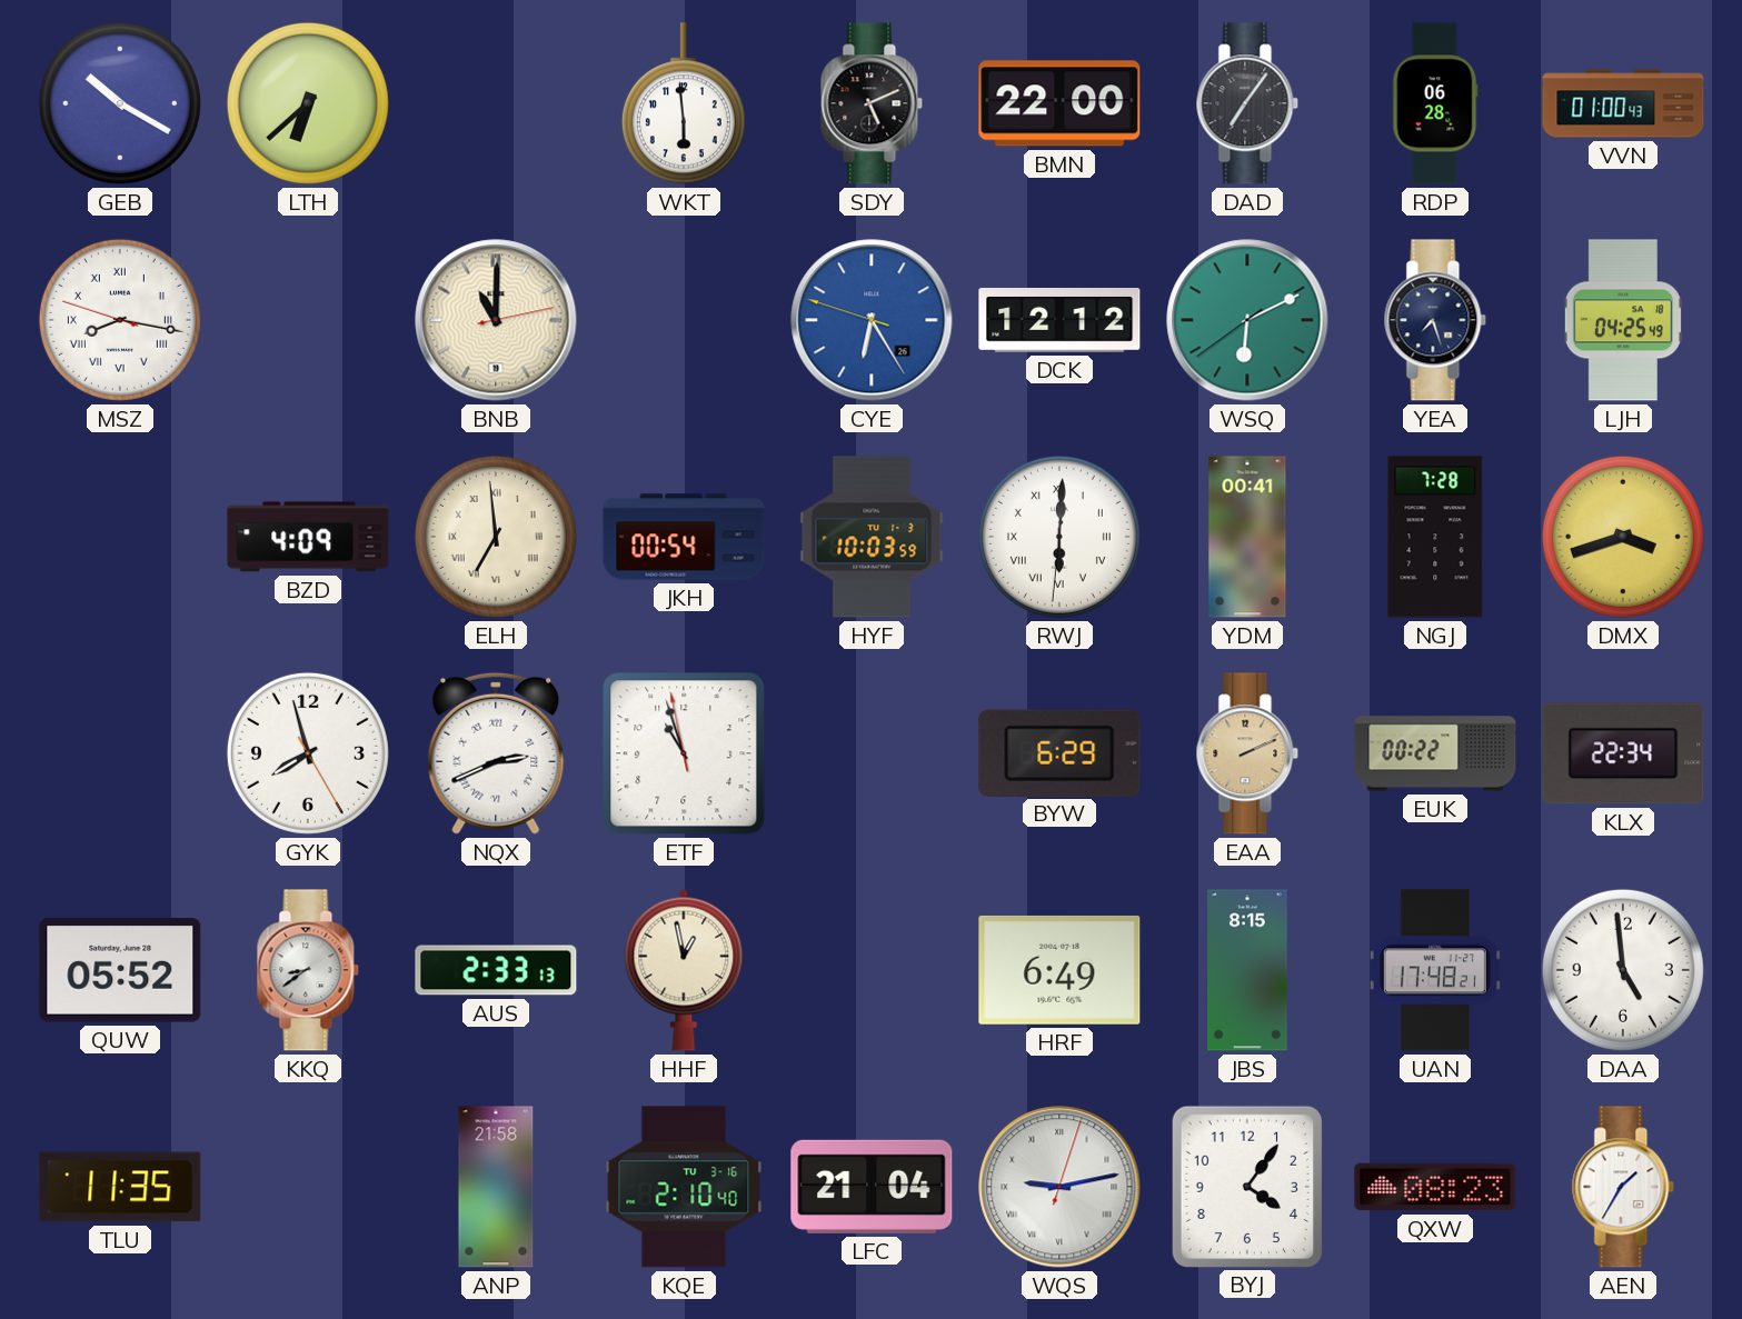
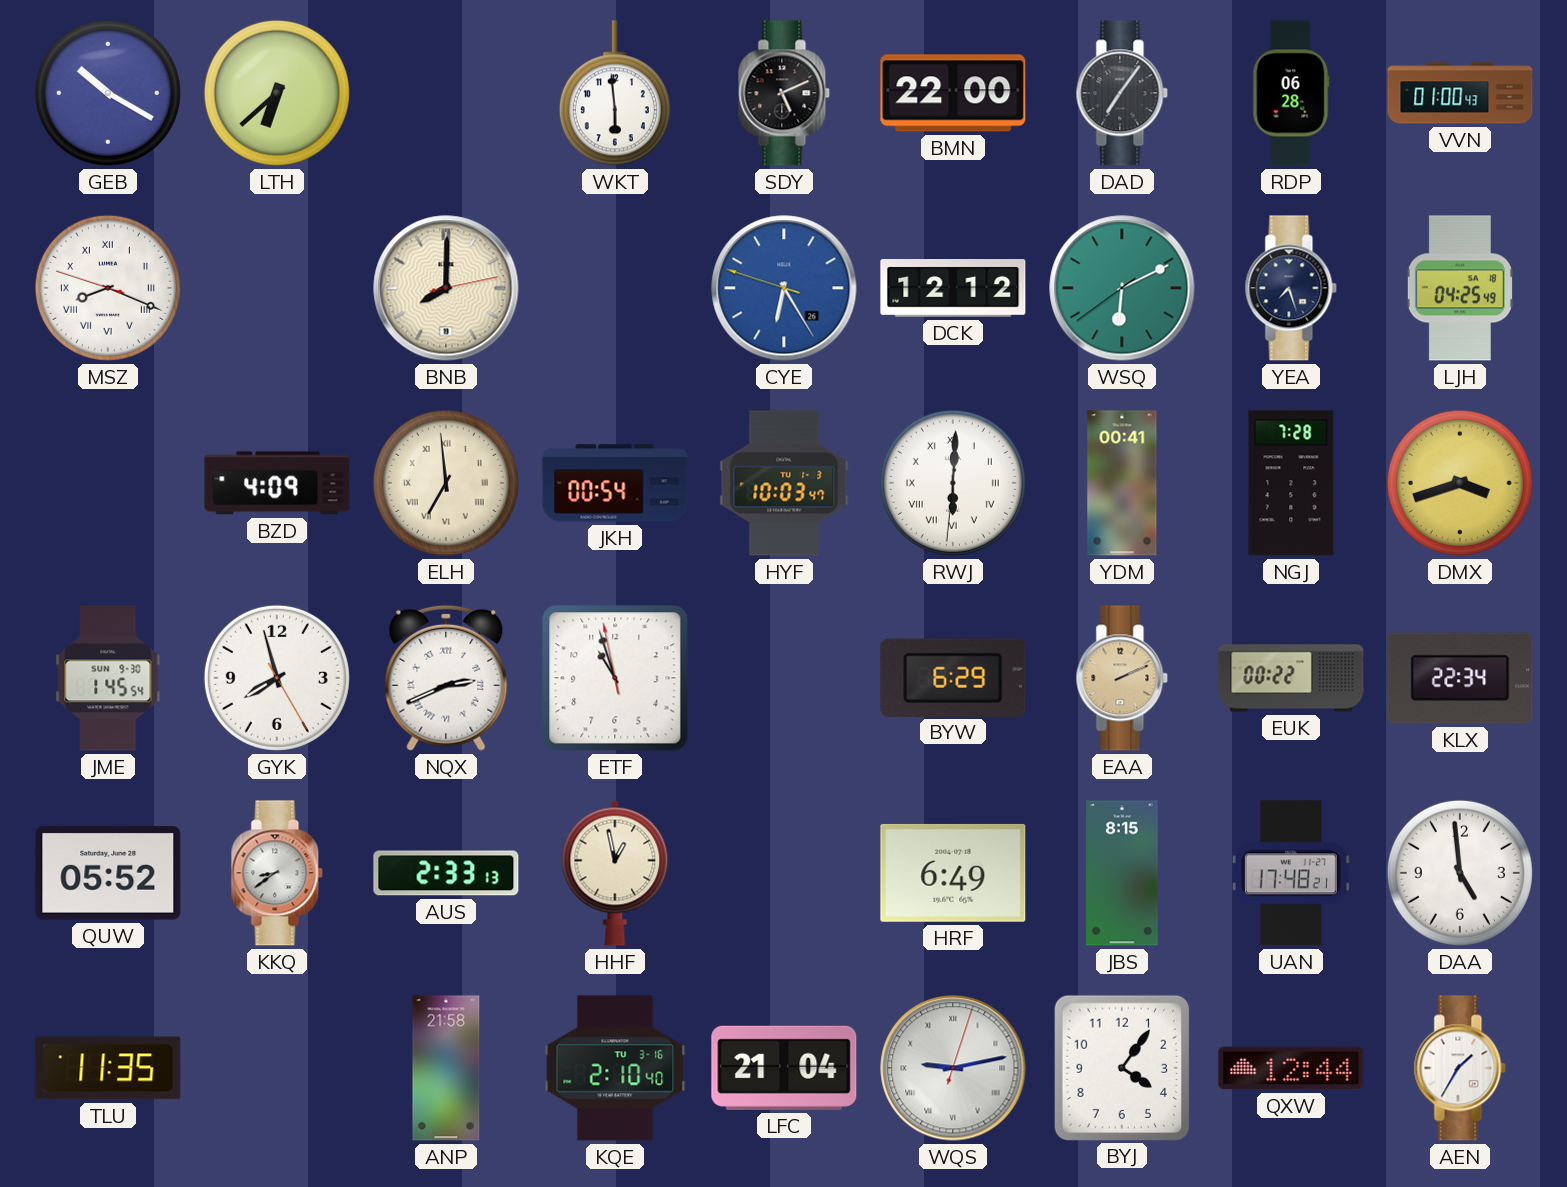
MSZ: 8:16 -> 8:18 (108, 288)
BNB: 11:00 -> 8:00 (446, 288)
HYF: 10:03:59 -> 10:03:47 (784, 483)
JME: none -> 1:45 (108, 678)
QXW: 08:23 -> 12:44 (1291, 1068)
